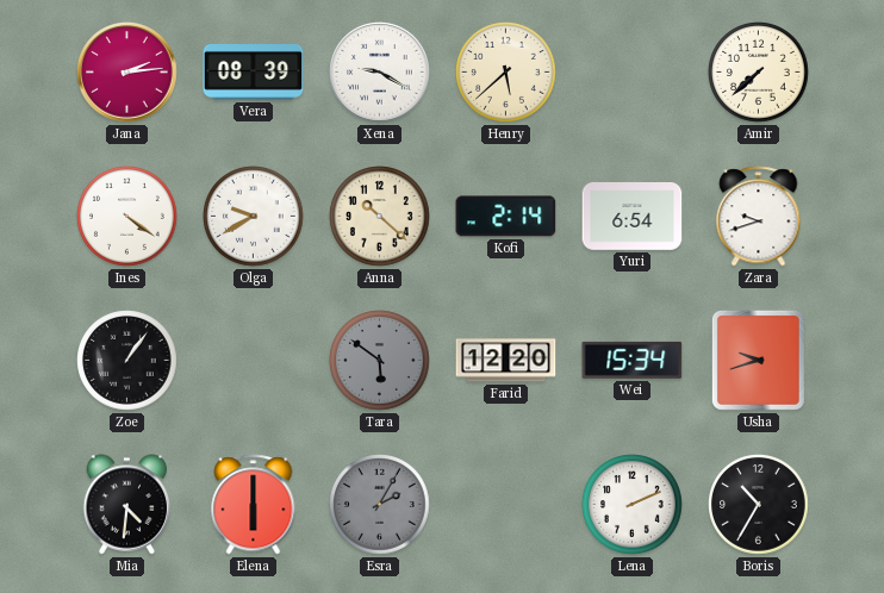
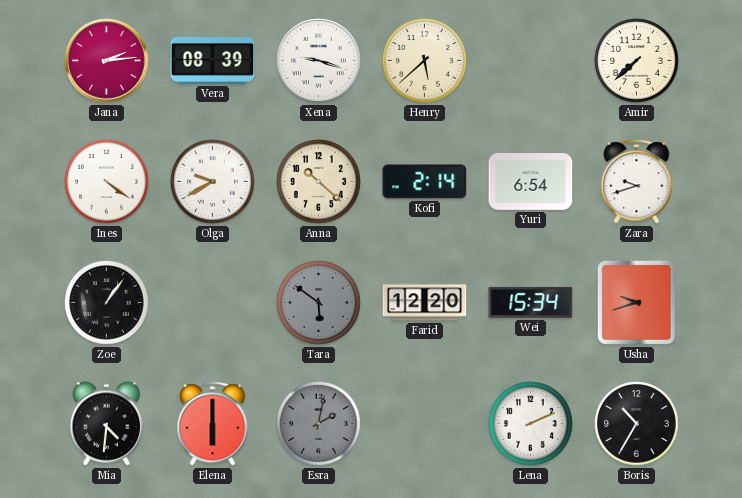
Xena: 9:20 -> 9:18 (319, 61)
Esra: 2:05 -> 2:02 (319, 424)
